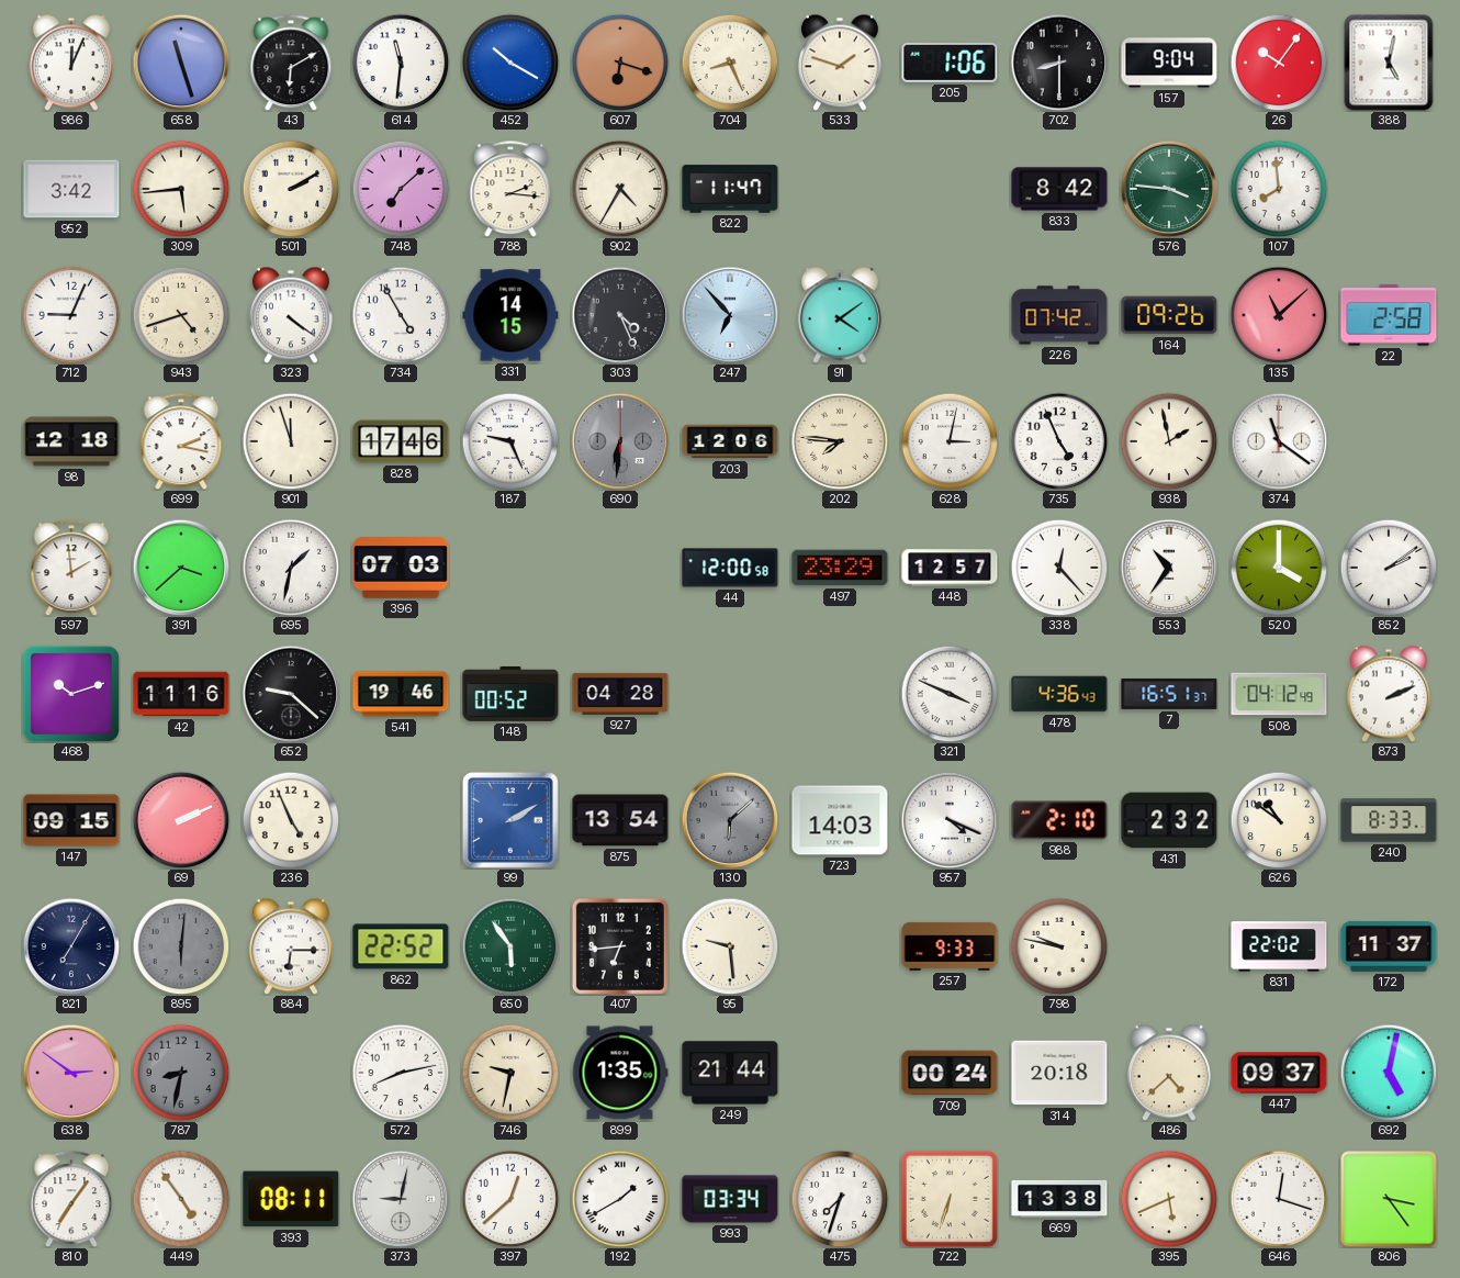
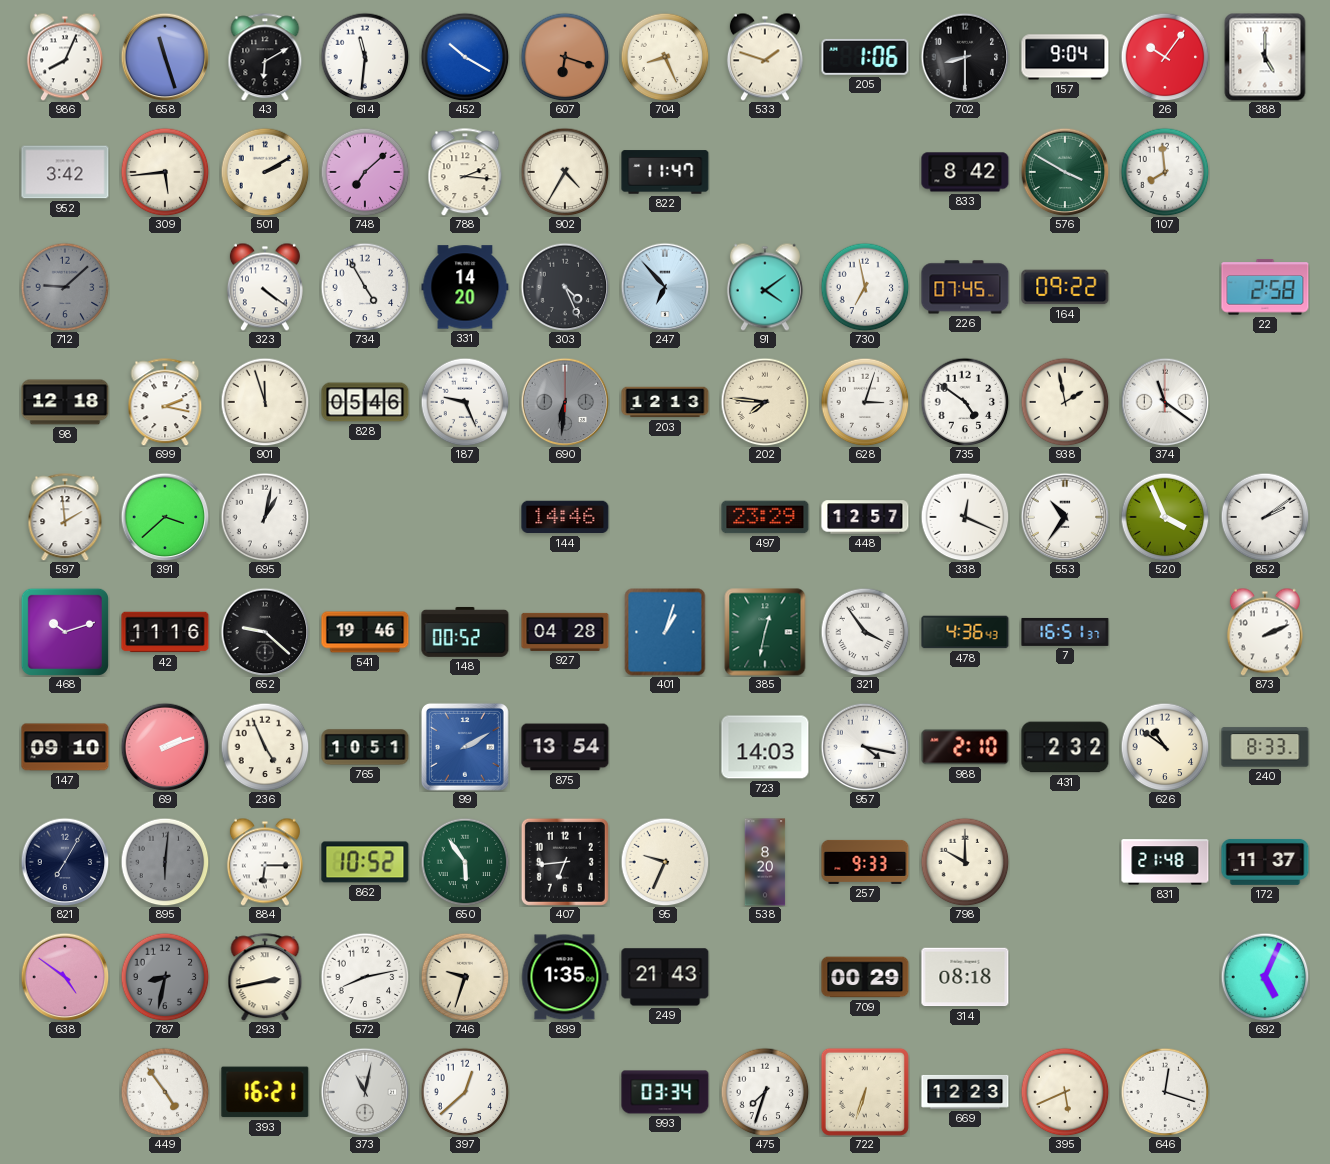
986: 12:04 -> 8:04 (65, 57)
388: 5:02 -> 5:00 (1265, 57)
576: 3:46 -> 3:50 (1065, 172)
712: 9:04 -> 9:08 (65, 287)
712 dial: white -> grey (65, 287)
943: 4:42 -> none (181, 315)
331: 14:15 -> 14:20 (465, 287)
730: none -> 6:58 (865, 287)
226: 07:42 -> 07:45 (965, 287)
164: 09:26 -> 09:22 (1065, 287)
135: 11:08 -> none (1279, 315)
828: 17:46 -> 05:46 (365, 402)
203: 12:06 -> 12:13 (665, 402)
628: 3:02 -> 3:03 (865, 402)
735: 4:56 -> 4:51 (965, 402)
695: 1:32 -> 1:02 (265, 517)
396: 07:03 -> none (401, 568)
144: none -> 14:46 (565, 517)
44: 12:00 -> none (730, 568)
338: 12:23 -> 12:19 (965, 517)
520: 4:00 -> 3:56 (1165, 517)
401: none -> 1:03 (665, 632)
385: none -> 12:32 (765, 632)
321: 3:49 -> 3:54 (865, 632)
508: 04:12 -> none (1279, 694)
147: 09:15 -> 09:10 (65, 747)
69: 2:11 -> 2:12 (165, 747)
765: none -> 10:51 (365, 747)
130: 6:08 -> none (730, 820)
957: 4:19 -> 4:17 (865, 747)
862: 22:52 -> 10:52 (365, 862)
95: 9:29 -> 9:34 (665, 862)
538: none -> 8:20 (765, 862)
798: 9:47 -> 10:00 (965, 862)
831: 22:02 -> 21:48 (1165, 862)
638: 2:51 -> 4:51 (65, 977)
293: none -> 2:43 (265, 977)
746: 9:32 -> 9:33 (465, 977)
249: 21:44 -> 21:43 (665, 977)
709: 00:24 -> 00:29 (865, 977)
314: 20:18 -> 08:18 (965, 977)
486: 4:38 -> none (1169, 1073)
447: 09:37 -> none (1279, 1073)
692: 5:02 -> 5:04 (1265, 977)
810: 7:06 -> none (71, 1199)
393: 08:11 -> 16:21 (265, 1092)
373: 9:02 -> 11:02 (365, 1092)
192: 1:40 -> none (620, 1199)
669: 13:38 -> 12:23 (965, 1092)
806: 3:24 -> none (1389, 1199)
